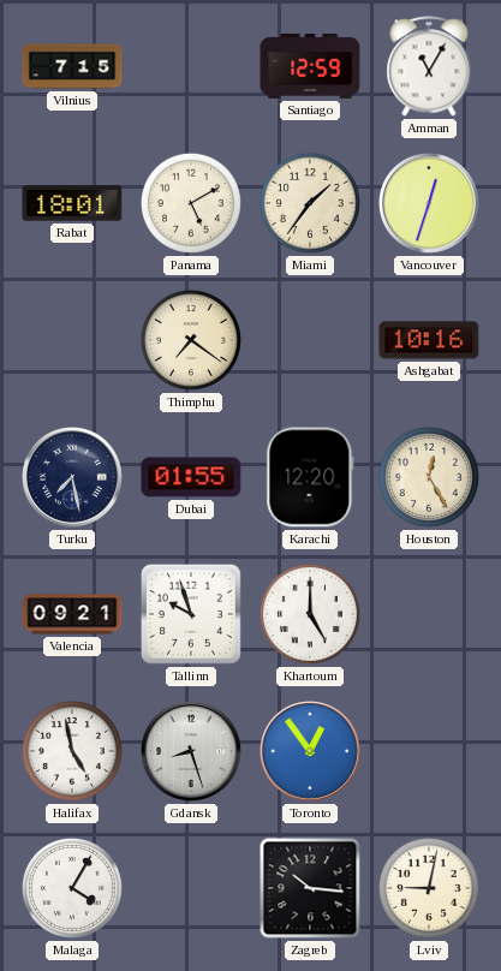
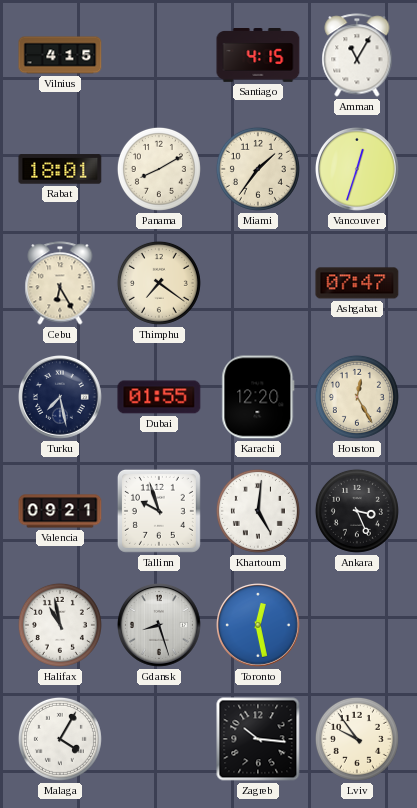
Vilnius: 7:15 -> 4:15 (60, 55)
Santiago: 12:59 -> 4:15 (258, 56)
Panama: 5:10 -> 8:10 (159, 169)
Cebu: none -> 6:25 (60, 283)
Ashgabat: 10:16 -> 07:47 (357, 283)
Khartoum: 5:00 -> 5:01 (258, 511)
Ankara: none -> 3:26 (357, 511)
Halifax: 4:58 -> 10:58 (60, 625)
Toronto: 12:54 -> 12:28 (259, 626)
Lviv: 9:02 -> 9:54 (357, 739)
